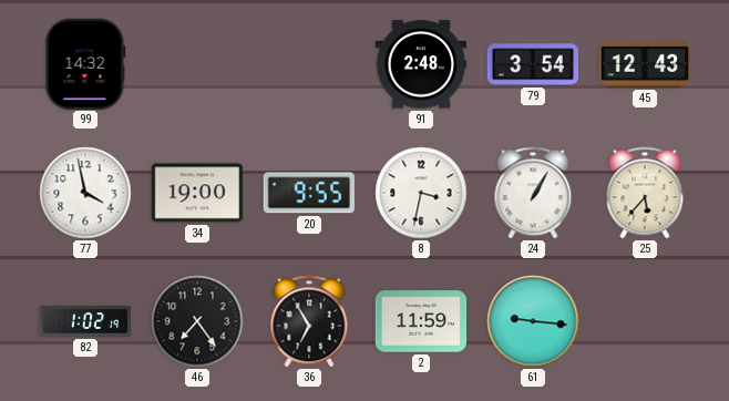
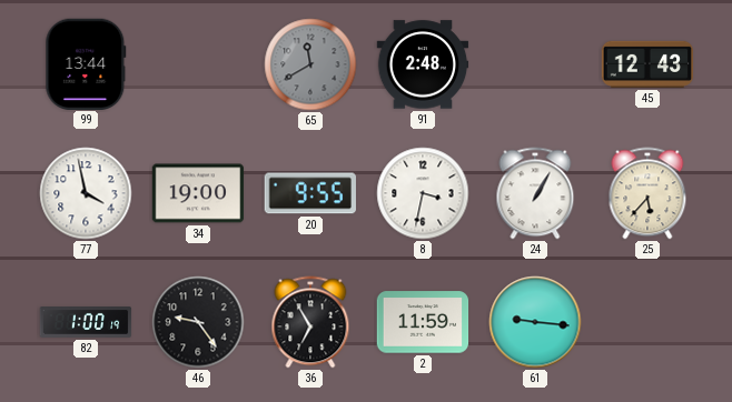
99: 14:32 -> 13:44 (86, 63)
65: none -> 11:40 (310, 64)
79: 3:54 -> none (533, 64)
82: 1:02 -> 1:00 (86, 323)
46: 7:24 -> 9:24 (198, 322)
